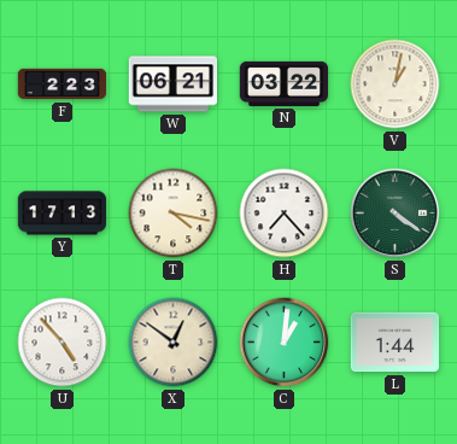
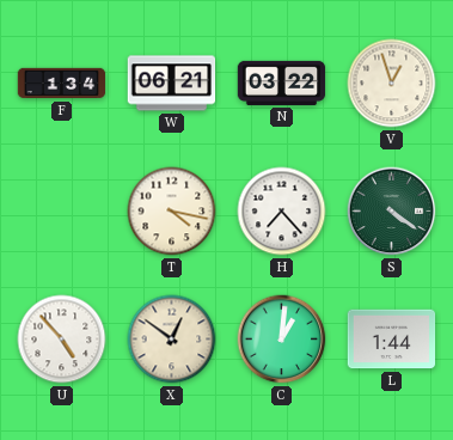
F: 2:23 -> 1:34 (62, 84)
V: 1:02 -> 12:57 (392, 84)
Y: 17:13 -> none (63, 214)
